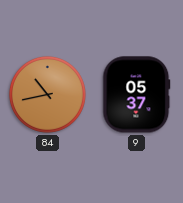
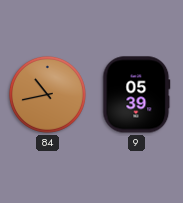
9: 05:37 -> 05:39 (137, 95)
